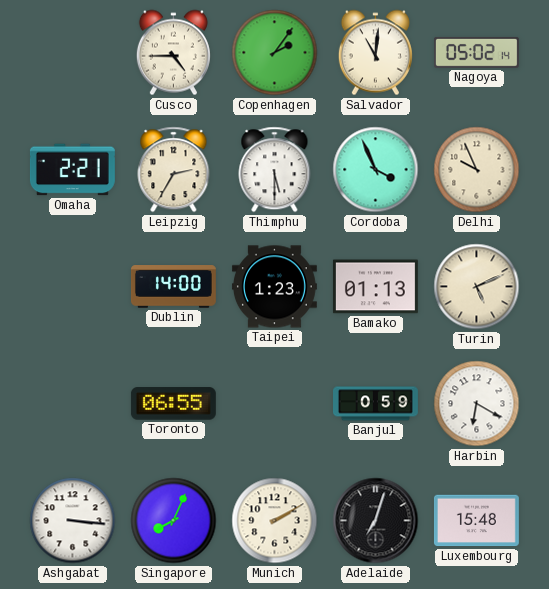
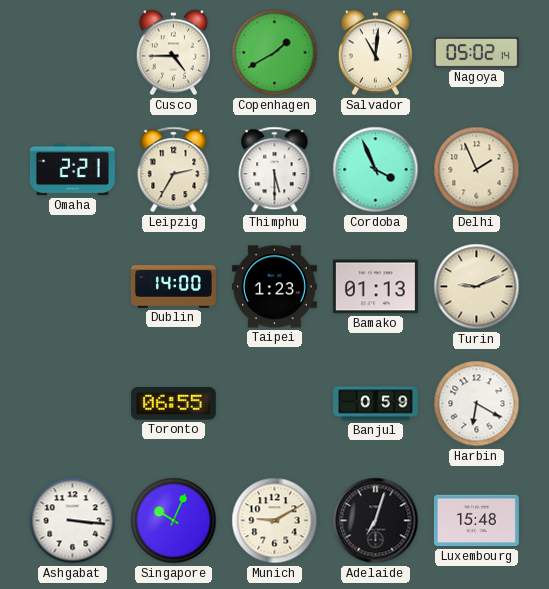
Copenhagen: 2:06 -> 1:40 (275, 53)
Delhi: 9:56 -> 1:56 (477, 170)
Turin: 5:11 -> 9:11 (477, 287)
Singapore: 8:04 -> 10:04 (174, 521)
Munich: 2:10 -> 9:10 (275, 521)
